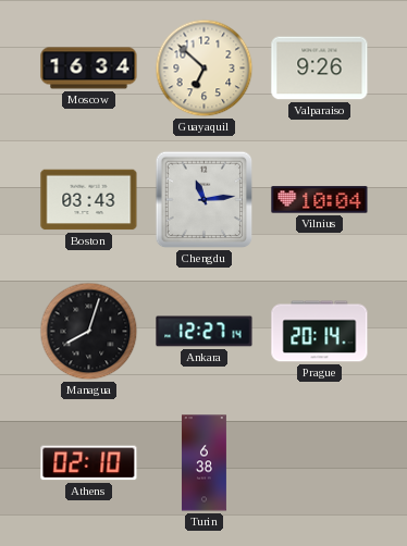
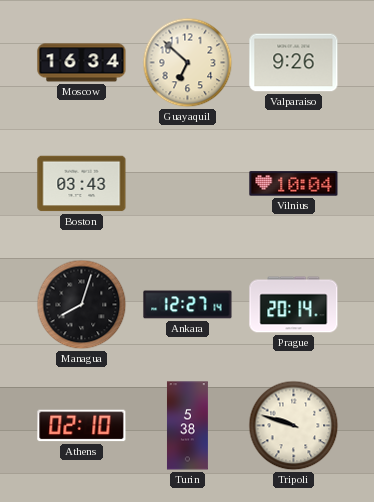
Chengdu: 11:14 -> none (205, 200)
Turin: 6:38 -> 5:38 (187, 426)
Tripoli: none -> 9:48 (294, 426)
